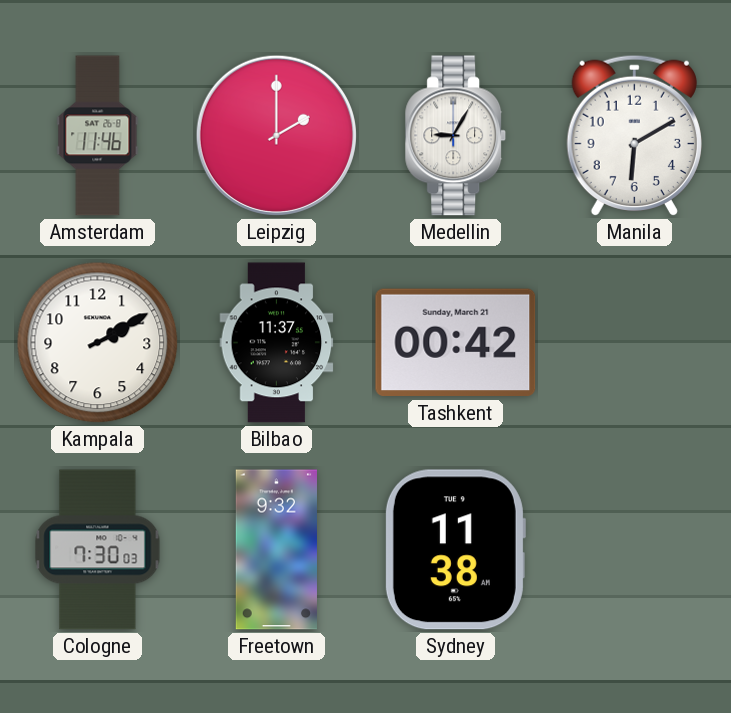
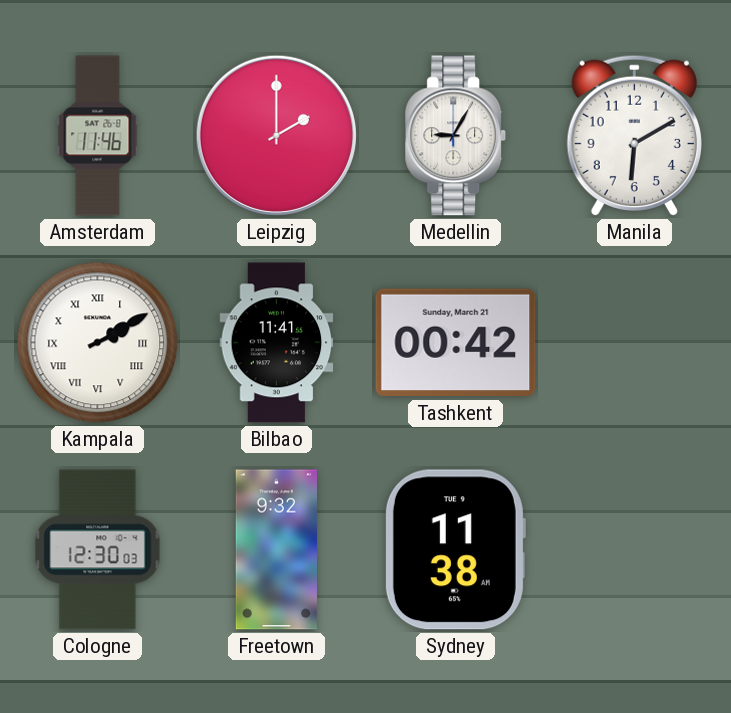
Kampala numerals: Arabic -> Roman (98, 343)
Bilbao: 11:37 -> 11:41 (277, 343)
Cologne: 7:30 -> 12:30 (98, 550)
